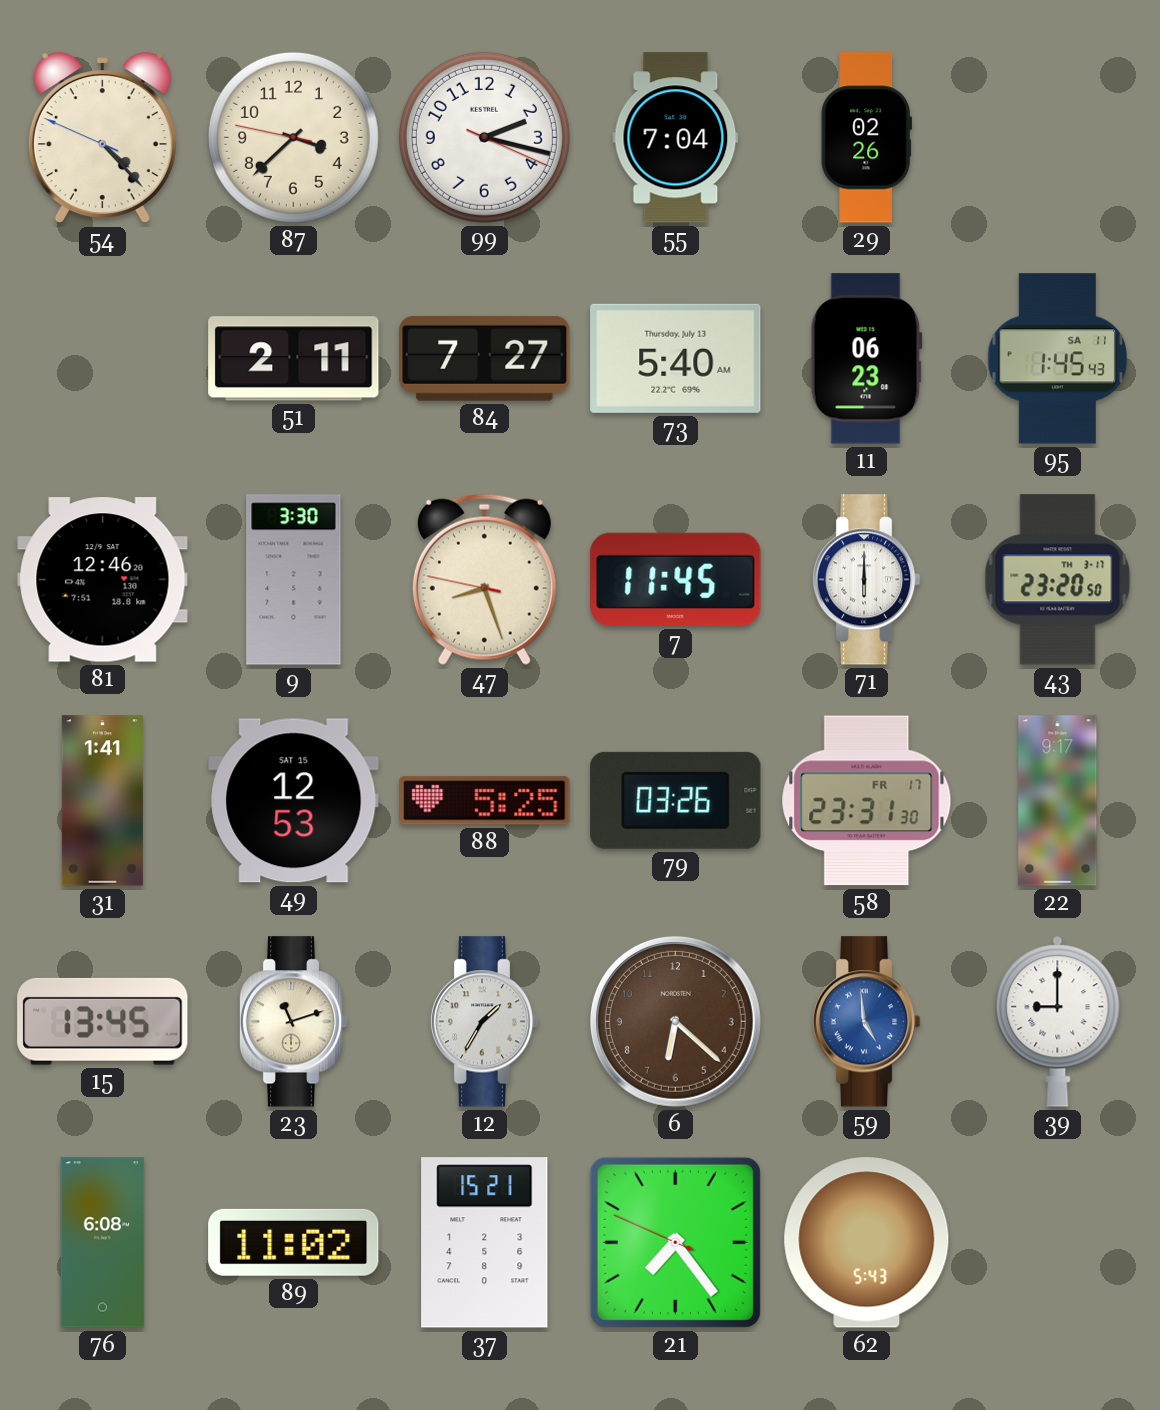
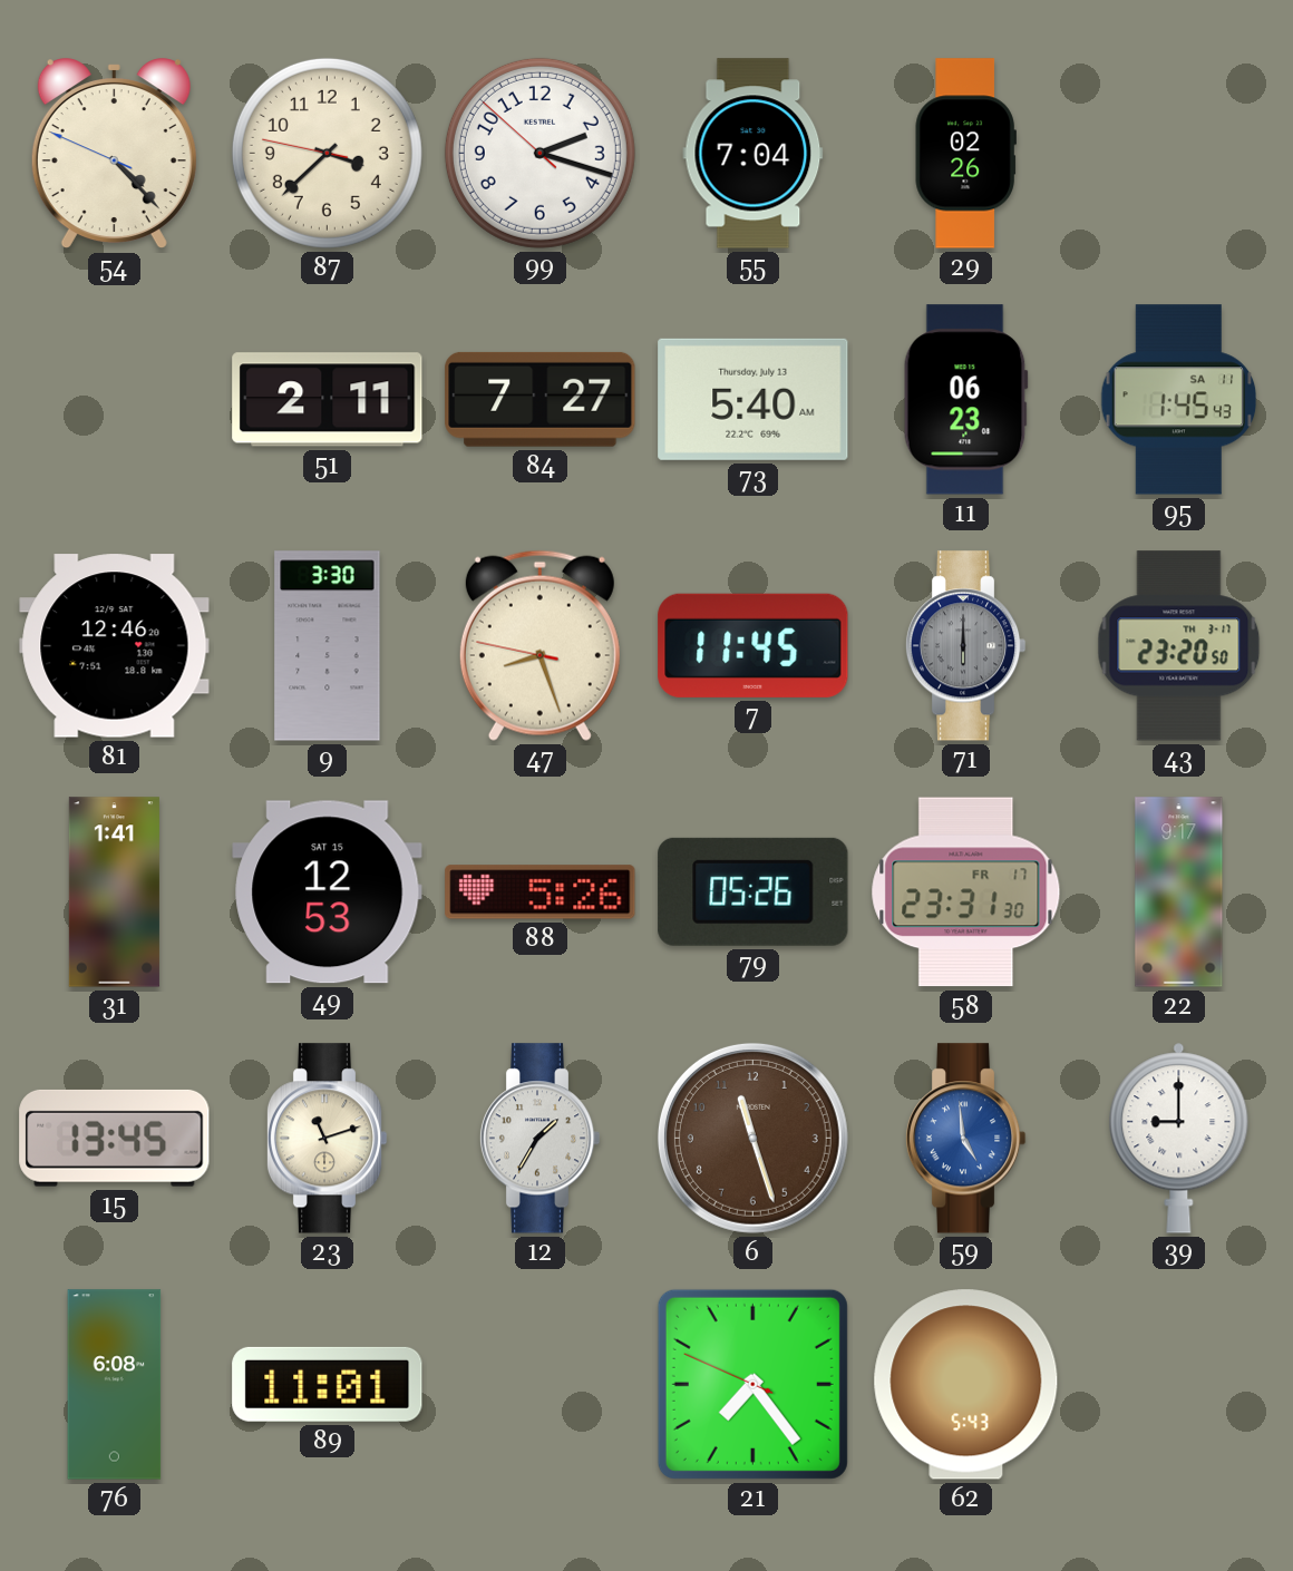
99: 2:17:19 -> 2:17:52 (539, 153)
71 dial: white -> grey (965, 646)
88: 5:25 -> 5:26 (541, 892)
79: 03:26 -> 05:26 (754, 891)
6: 6:22 -> 11:27 (752, 1138)
89: 11:02 -> 11:01 (328, 1384)
37: 15:21 -> none (485, 1243)
